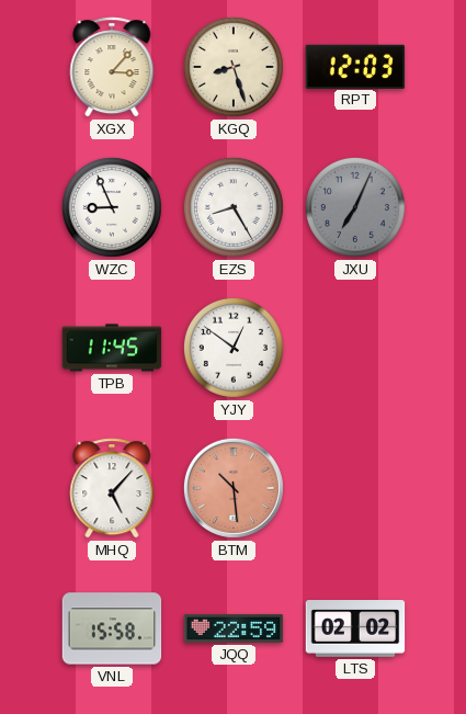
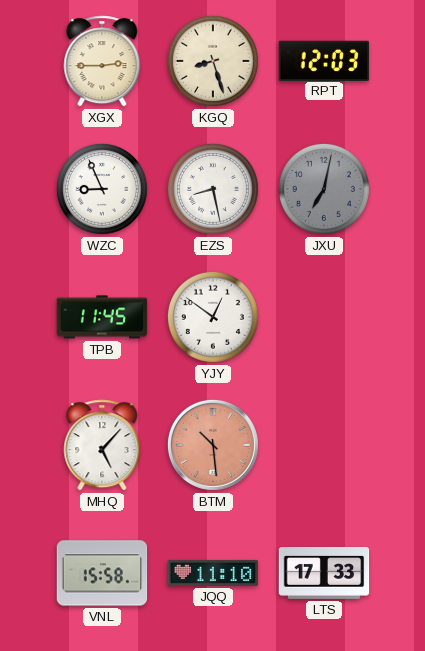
XGX: 3:07 -> 2:45 (102, 61)
EZS: 8:25 -> 8:28 (213, 189)
JXU: 7:04 -> 7:02 (324, 189)
JQQ: 22:59 -> 11:10 (213, 573)
LTS: 02:02 -> 17:33 (324, 574)
